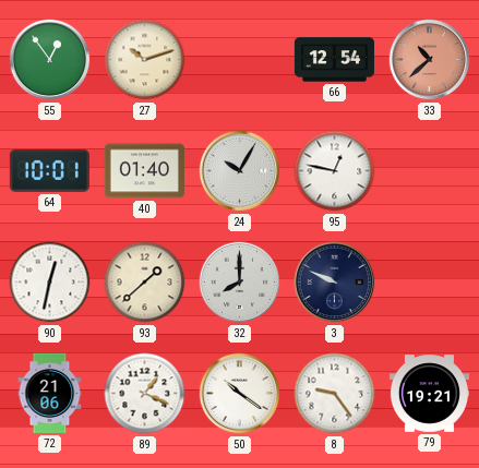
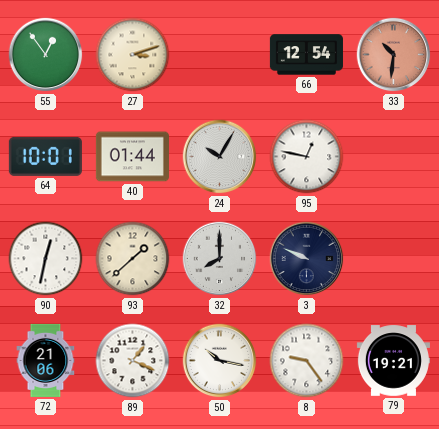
27: 10:12 -> 3:12 (133, 55)
33: 10:38 -> 10:31 (394, 55)
40: 01:40 -> 01:44 (132, 157)
50: 10:21 -> 10:17 (220, 361)
